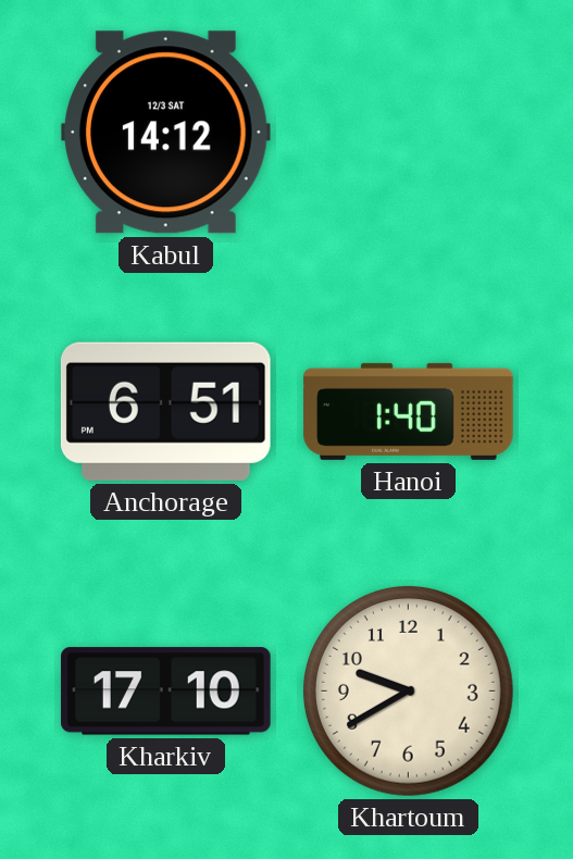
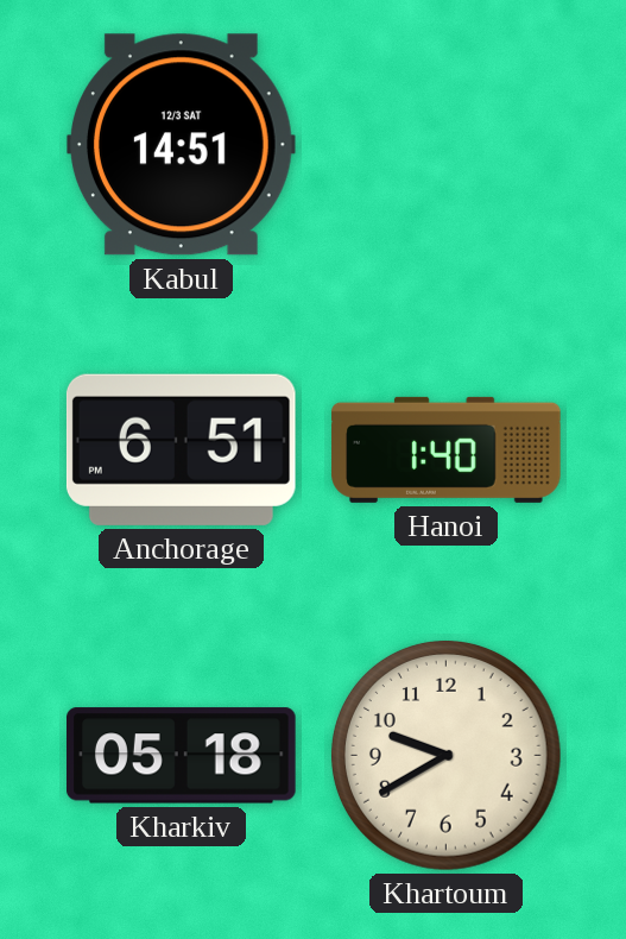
Kabul: 14:12 -> 14:51 (181, 145)
Kharkiv: 17:10 -> 05:18 (182, 756)
